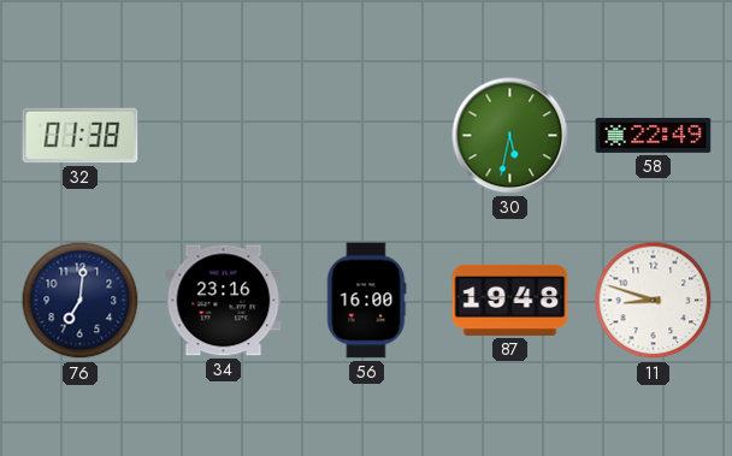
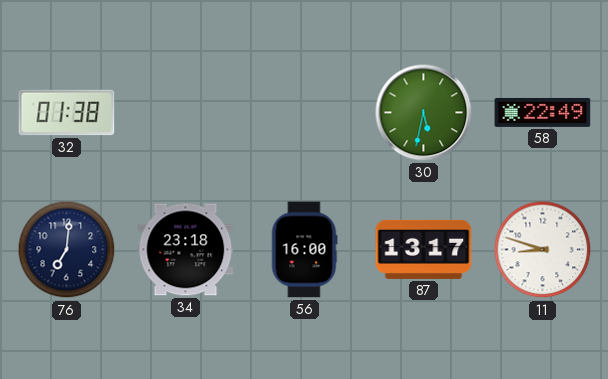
34: 23:16 -> 23:18 (186, 250)
87: 19:48 -> 13:17 (424, 249)
